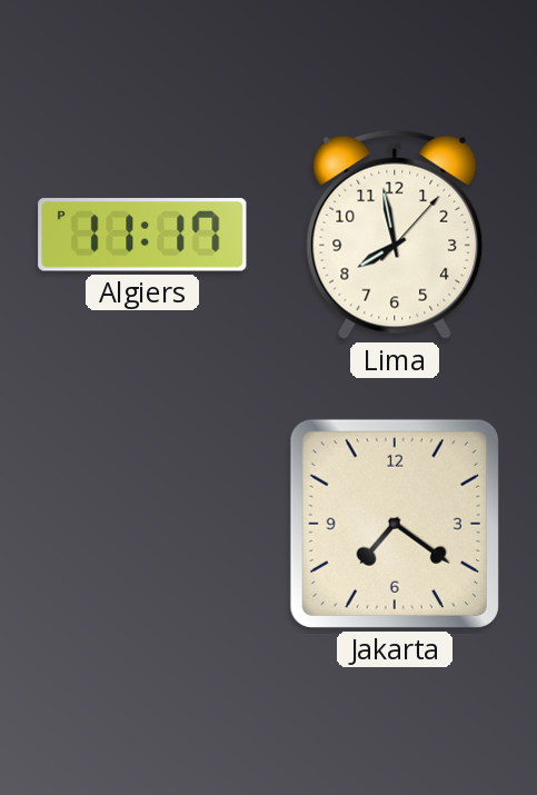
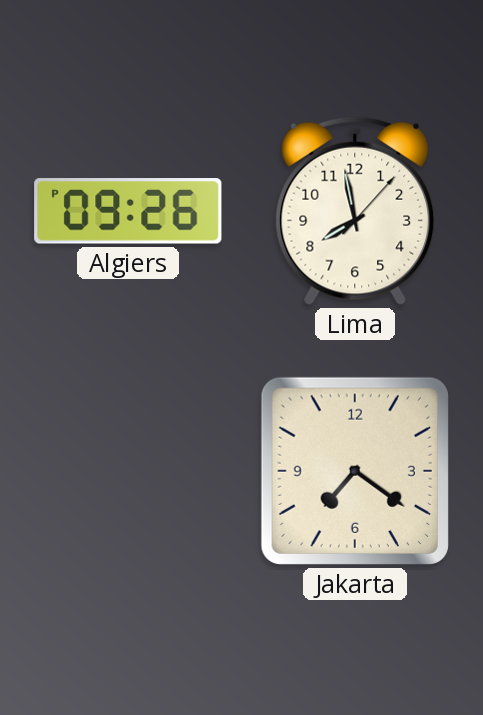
Algiers: 11:17 -> 09:26 (128, 211)
